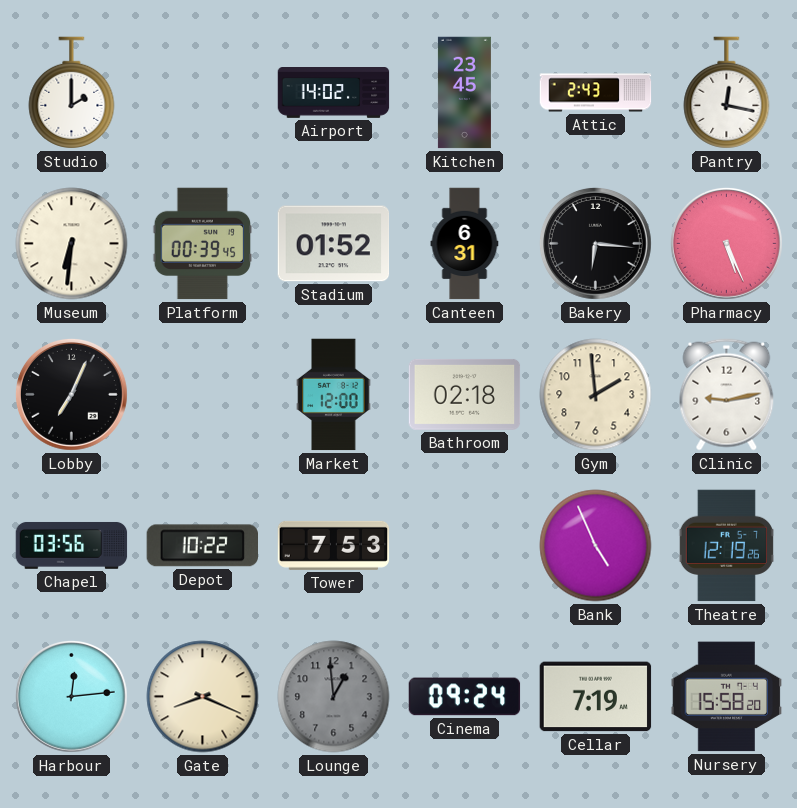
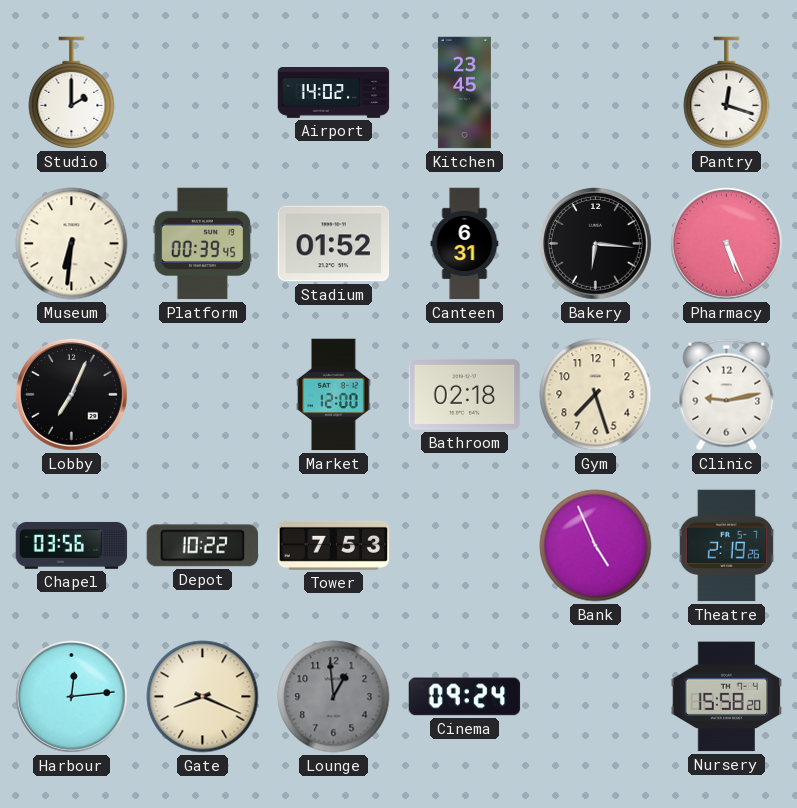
Attic: 2:43 -> none (596, 93)
Pantry: 12:17 -> 12:18 (727, 93)
Gym: 1:59 -> 7:27 (596, 395)
Theatre: 12:19 -> 2:19 (726, 546)
Cellar: 7:19 -> none (596, 697)
